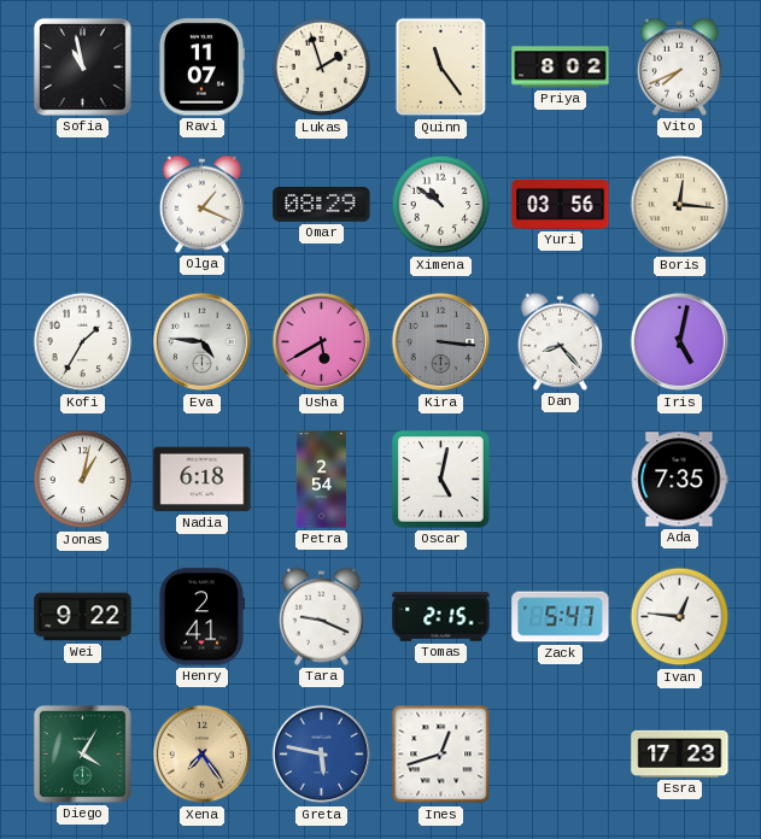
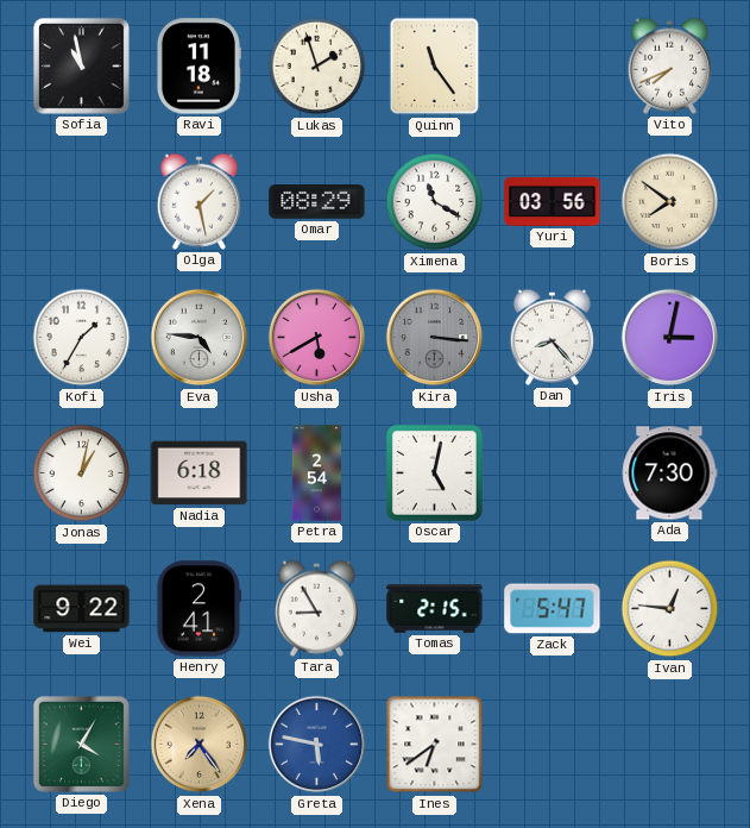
Ravi: 11:07 -> 11:18 (198, 67)
Priya: 8:02 -> none (561, 68)
Olga: 1:19 -> 1:28 (198, 201)
Ximena: 10:51 -> 11:20 (435, 202)
Boris: 12:16 -> 7:51 (670, 202)
Iris: 5:02 -> 3:02 (670, 338)
Ada: 7:35 -> 7:30 (669, 473)
Tara: 9:19 -> 8:55 (316, 608)
Ines: 12:42 -> 6:39 (435, 745)
Esra: 17:23 -> none (680, 753)
